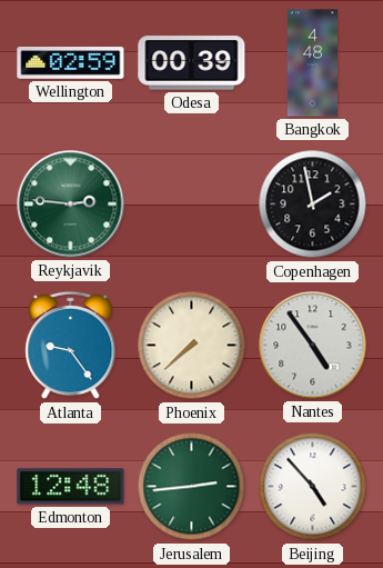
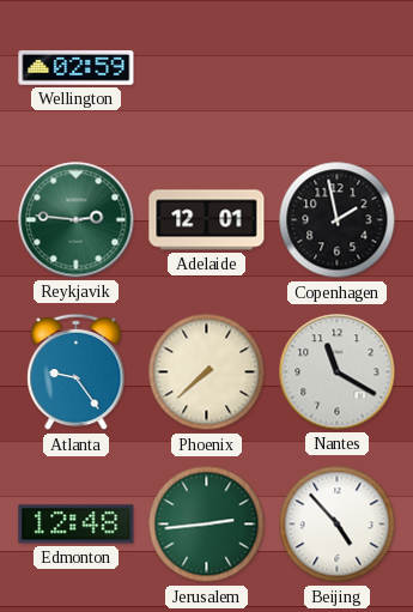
Odesa: 00:39 -> none (192, 63)
Bangkok: 4:48 -> none (312, 63)
Adelaide: none -> 12:01 (207, 220)
Nantes: 4:54 -> 11:20 (338, 372)
